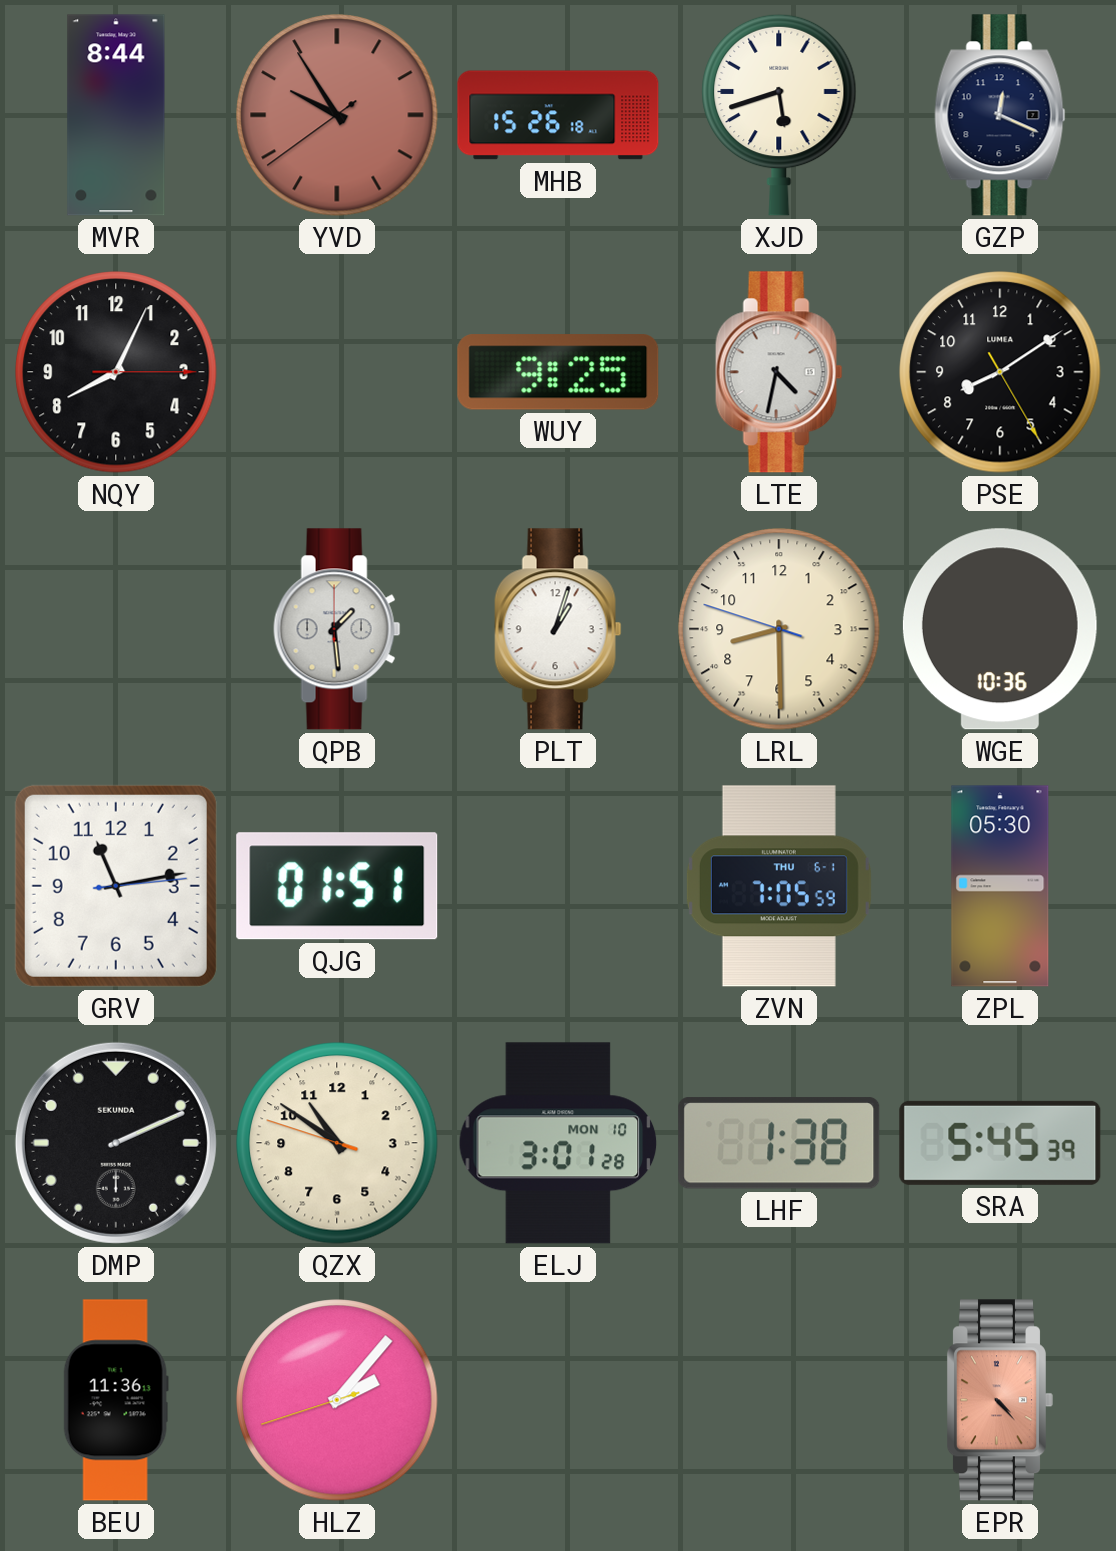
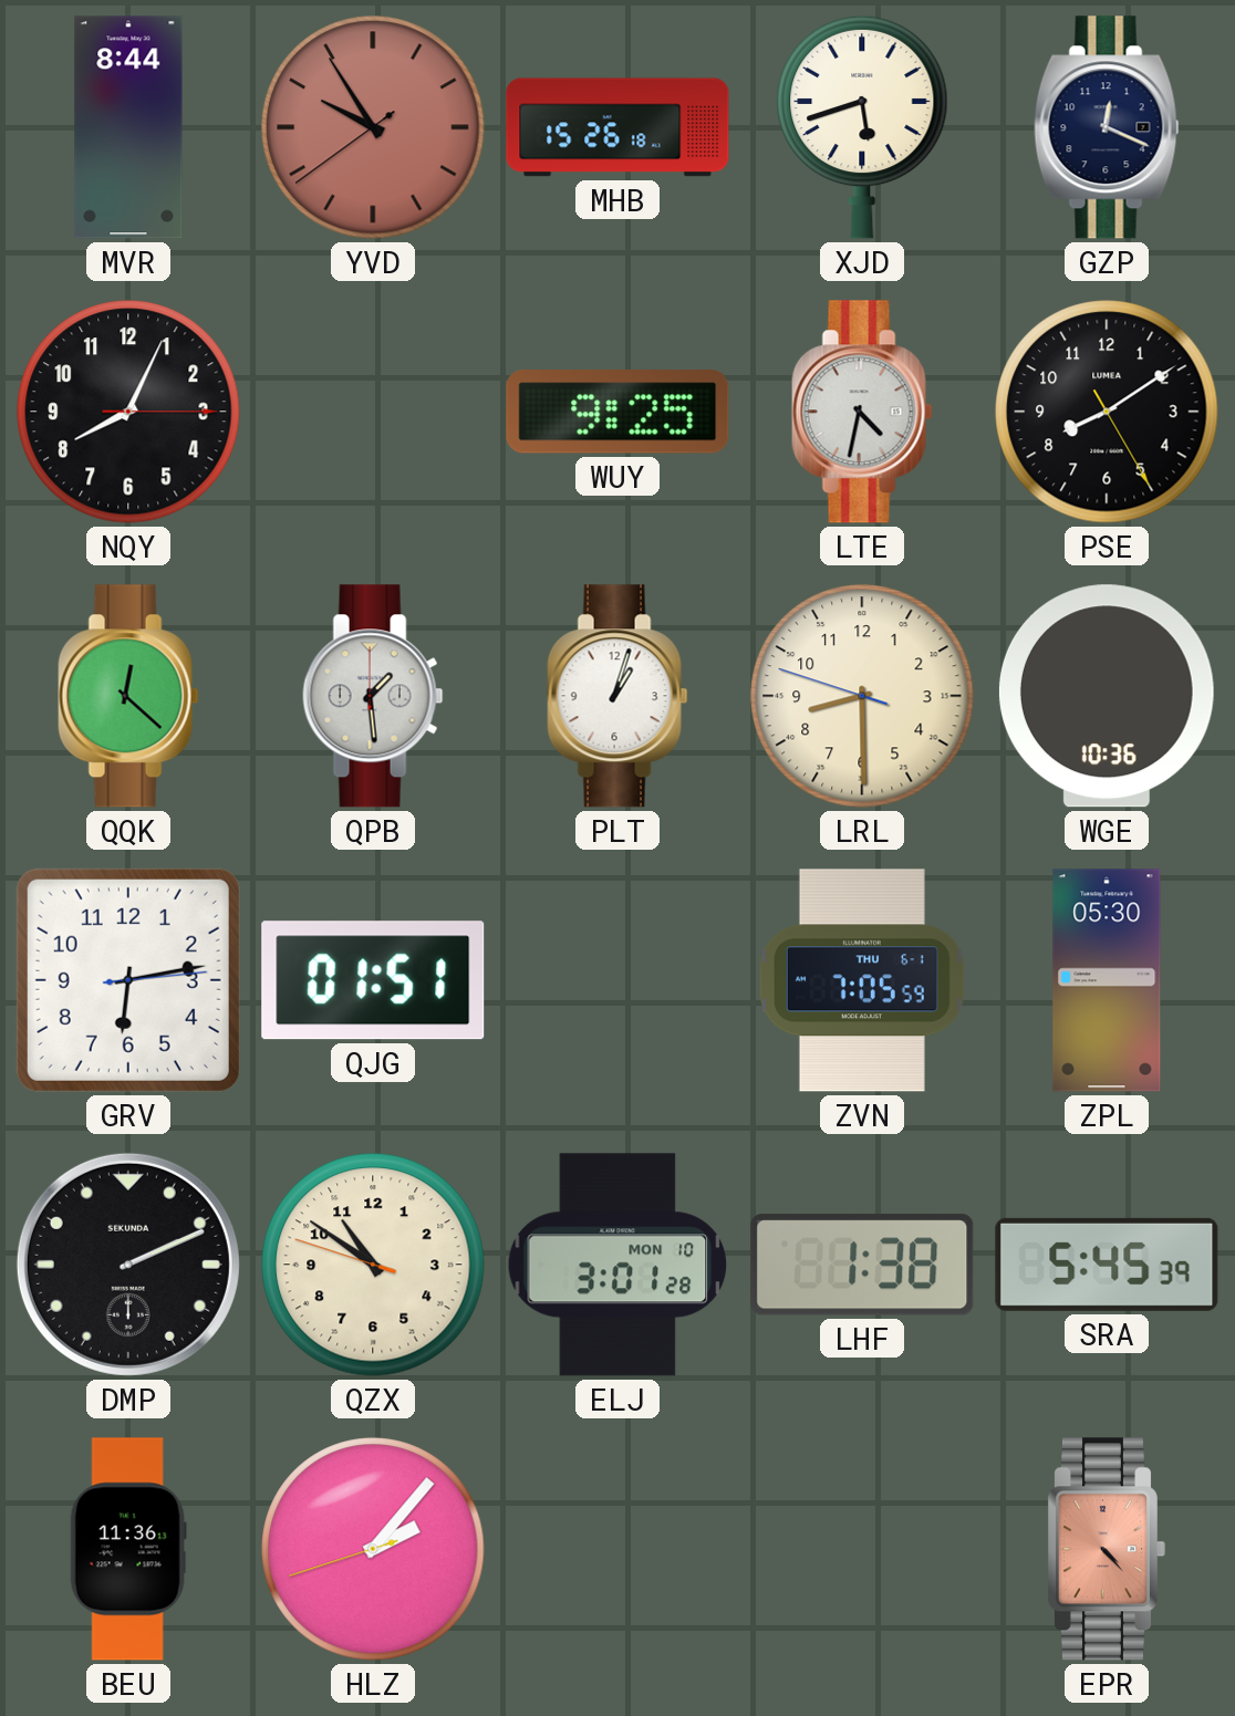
QQK: none -> 12:22 (128, 696)
GRV: 11:13 -> 6:13 (128, 980)
